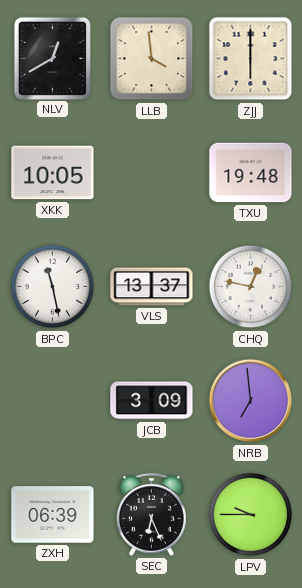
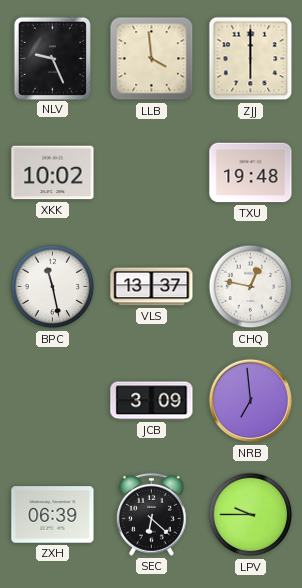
NLV: 12:40 -> 9:26 (52, 58)
XKK: 10:05 -> 10:02 (53, 173)
SEC: 6:26 -> 6:22 (151, 514)
